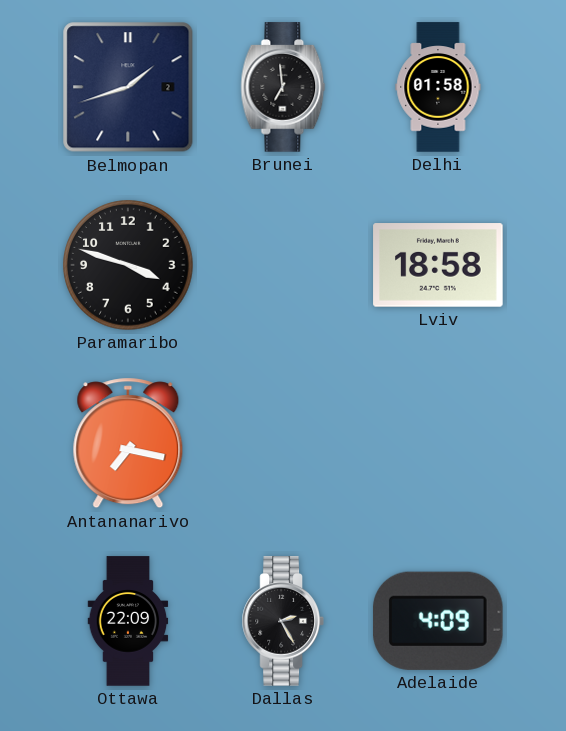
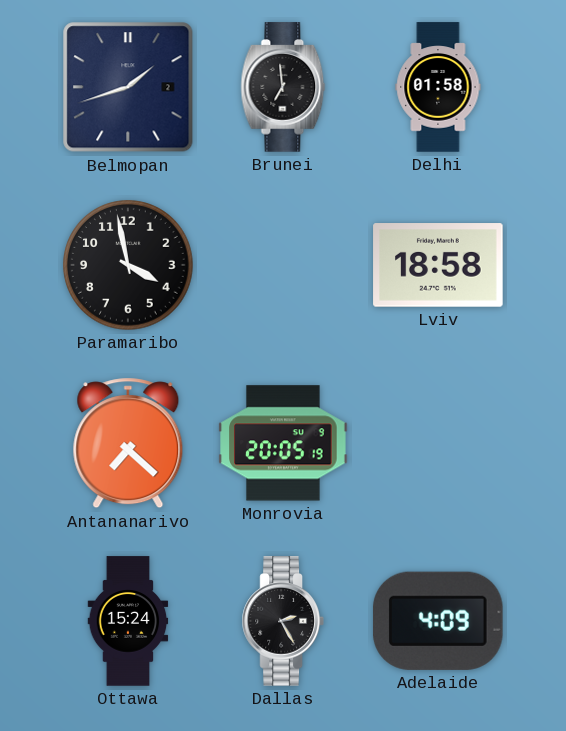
Paramaribo: 3:48 -> 3:58 (128, 265)
Antananarivo: 7:17 -> 7:22 (128, 443)
Monrovia: none -> 20:05 (283, 443)
Ottawa: 22:09 -> 15:24 (128, 621)
